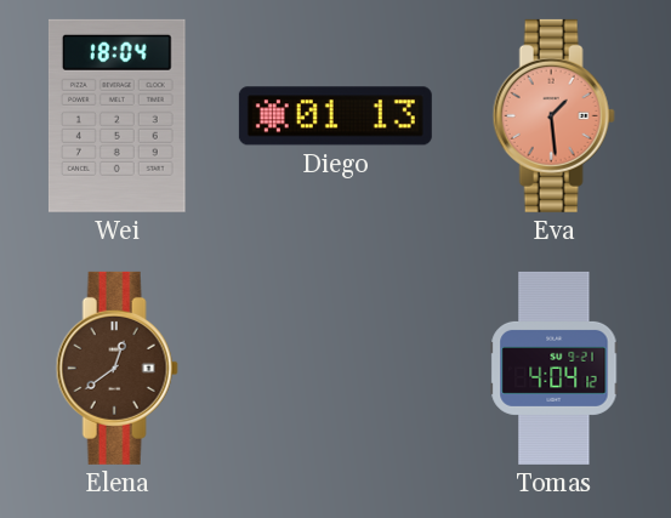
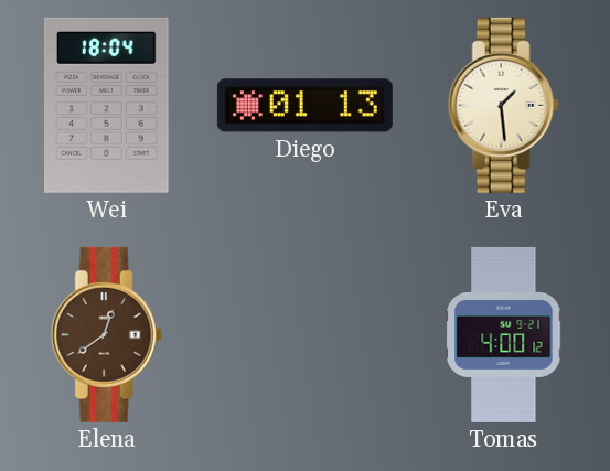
Eva dial: salmon -> cream (503, 105)
Tomas: 4:04 -> 4:00 (504, 334)
